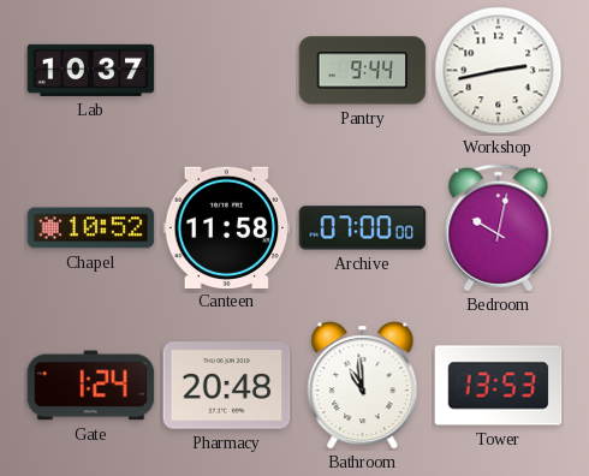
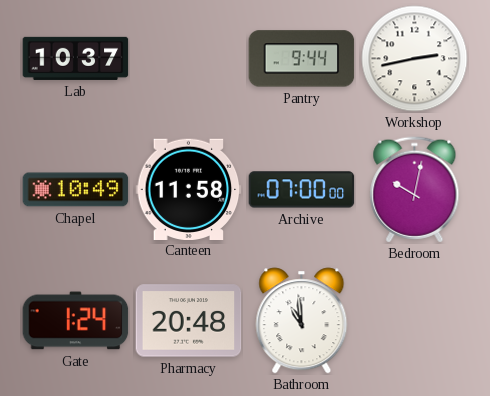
Chapel: 10:52 -> 10:49 (76, 190)
Tower: 13:53 -> none (499, 386)
